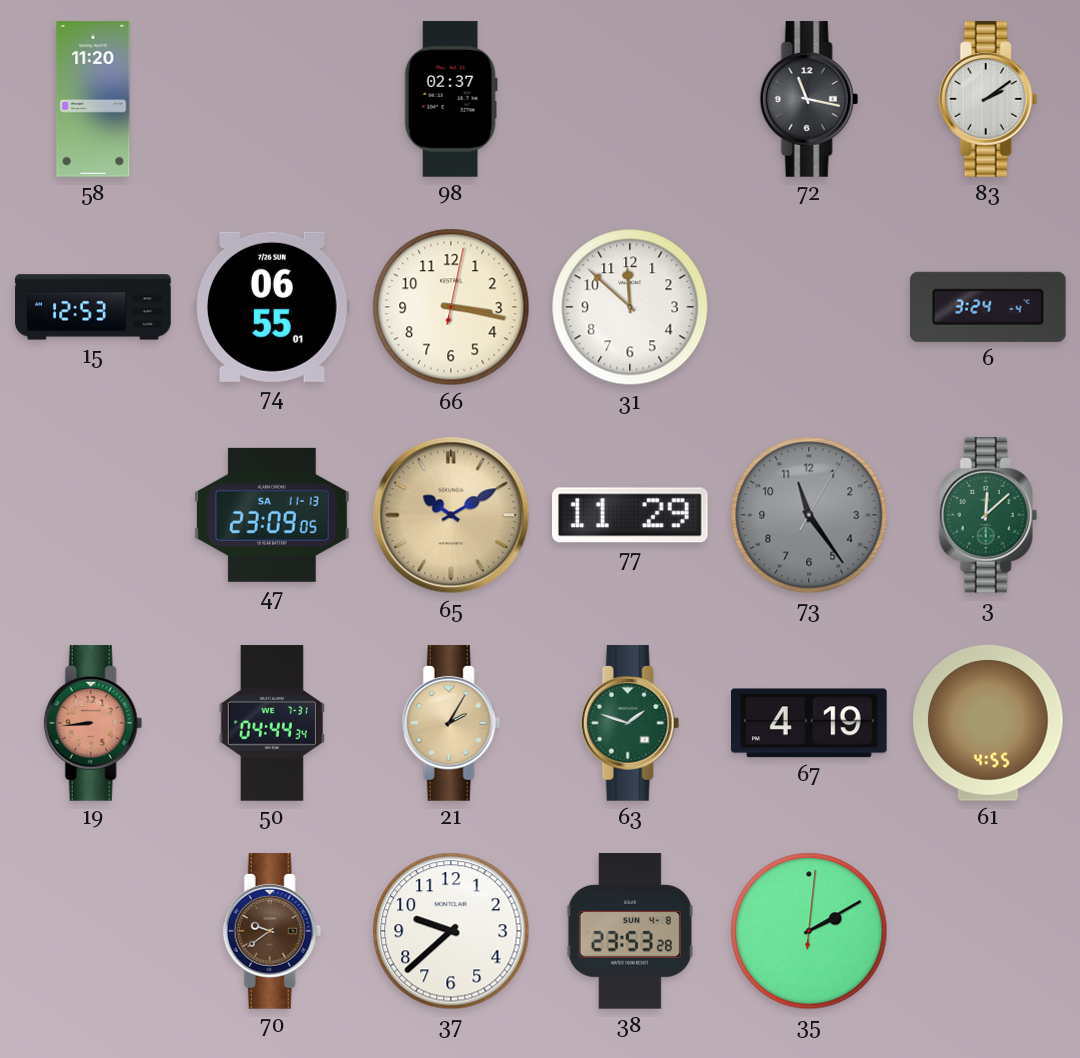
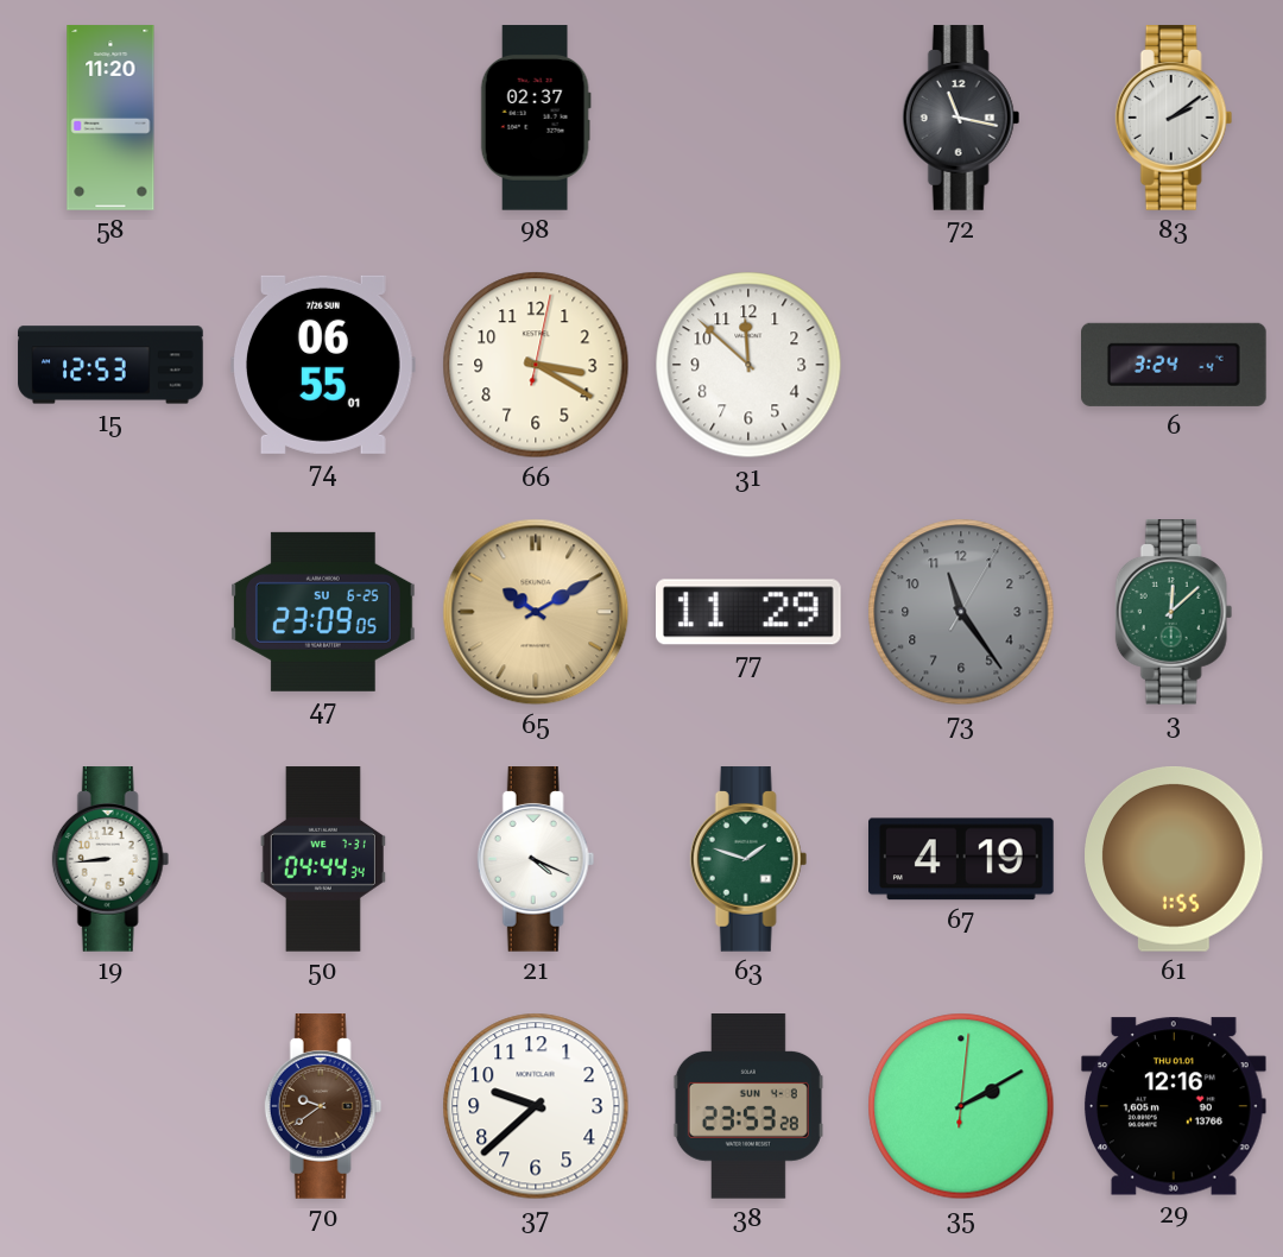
66: 3:17 -> 3:20 (536, 365)
47 date: SA 11-13 -> SU 6-25 (324, 612)
19 dial: salmon -> white (110, 859)
21: 2:05 -> 4:19 (536, 859)
21 dial: champagne -> white (536, 859)
61: 4:55 -> 1:55 (1174, 859)
29: none -> 12:16 (1174, 1106)
